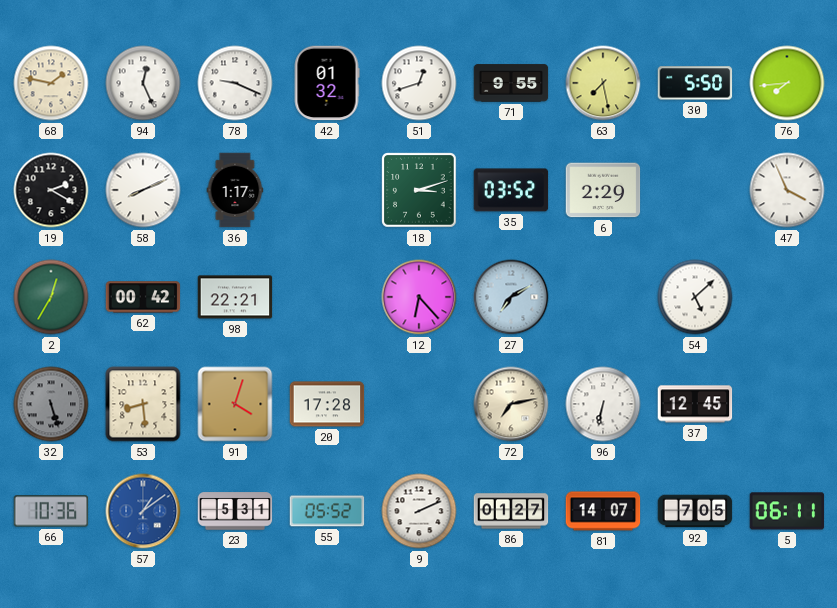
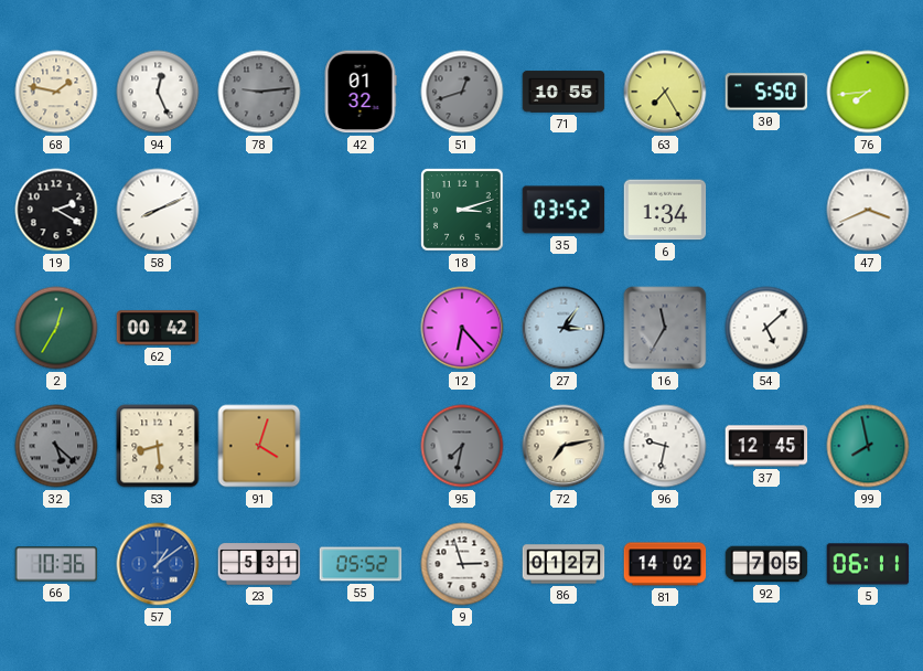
78: 9:19 -> 9:14 (259, 92)
78 dial: white -> grey (259, 92)
51 dial: white -> grey (462, 92)
71: 9:55 -> 10:55 (564, 92)
63: 7:28 -> 7:25 (665, 92)
36: 1:17 -> none (235, 190)
6: 2:29 -> 1:34 (665, 210)
47: 3:56 -> 3:41 (868, 210)
98: 22:21 -> none (235, 297)
27: 7:10 -> 3:06 (564, 328)
16: none -> 11:35 (665, 328)
32: 5:27 -> 5:22 (56, 446)
20: 17:28 -> none (327, 404)
95: none -> 7:32 (462, 446)
96: 6:32 -> 9:32 (665, 446)
99: none -> 7:58 (868, 446)
9: 2:11 -> 2:57 (462, 564)
81: 14:07 -> 14:02 (665, 564)
